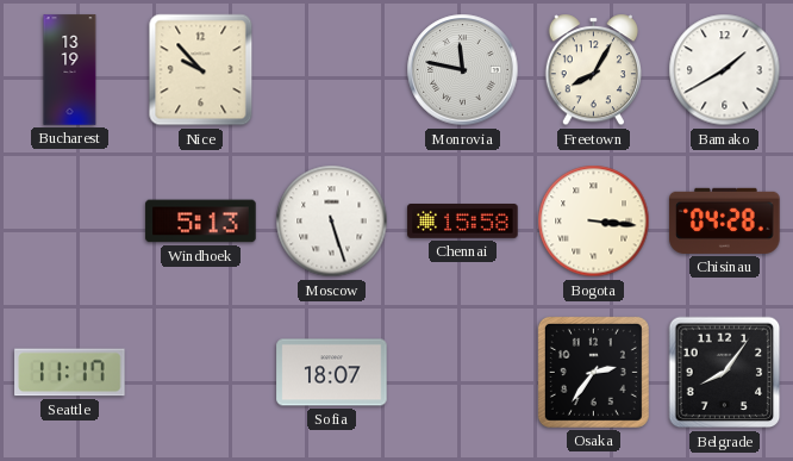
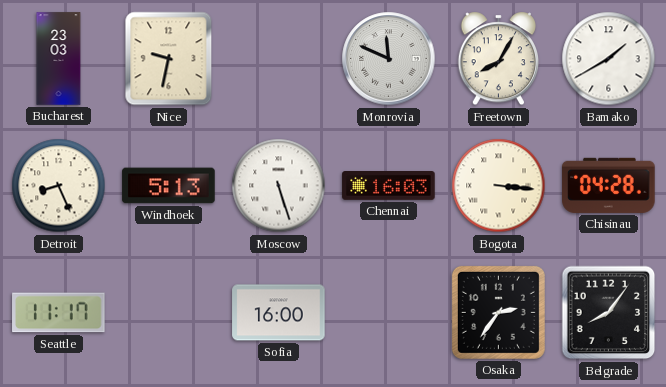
Bucharest: 13:19 -> 23:03 (59, 59)
Nice: 9:53 -> 9:32 (169, 59)
Monrovia: 11:47 -> 11:49 (389, 59)
Detroit: none -> 8:26 (59, 186)
Chennai: 15:58 -> 16:03 (389, 186)
Sofia: 18:07 -> 16:00 (279, 313)
